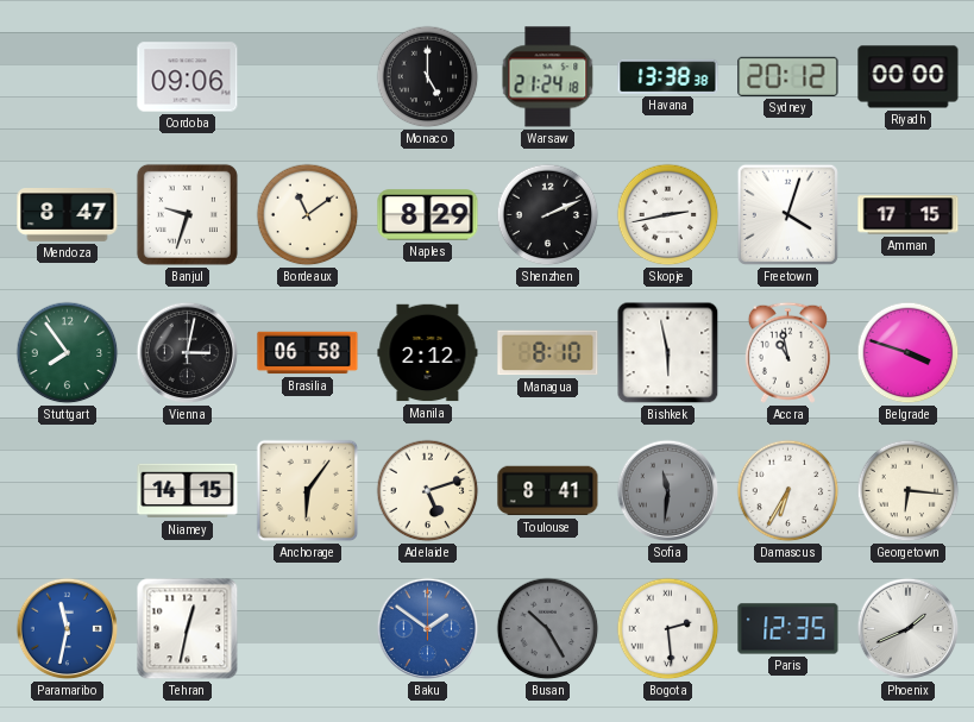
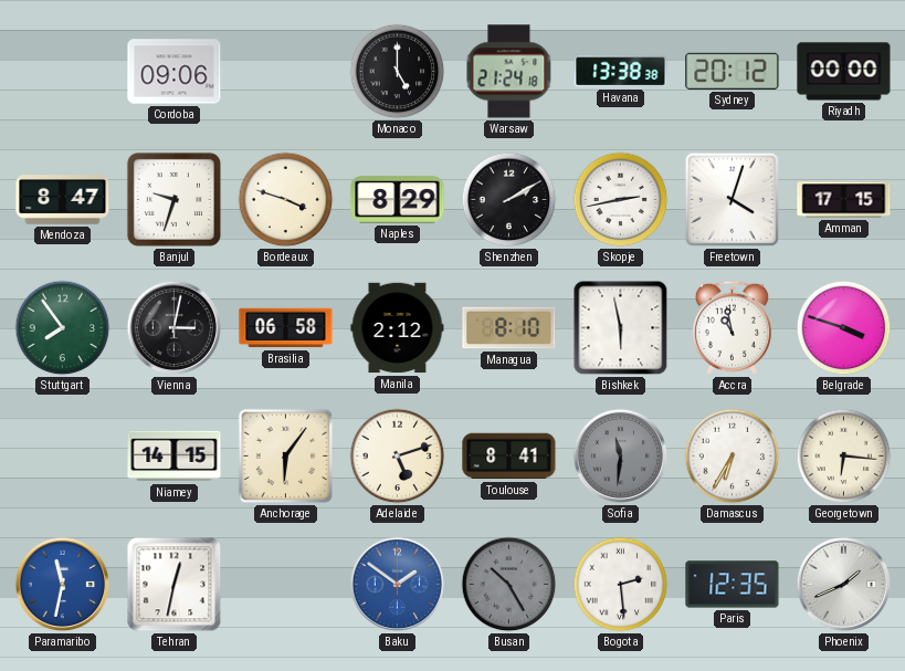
Bordeaux: 11:09 -> 3:48 (286, 200)
Shenzhen: 2:11 -> 2:10 (509, 200)
